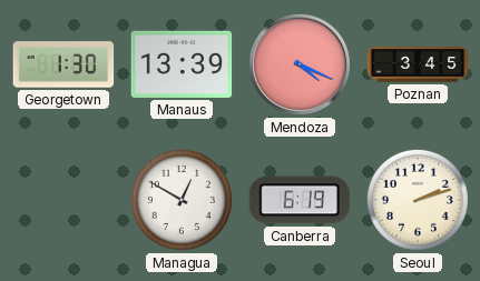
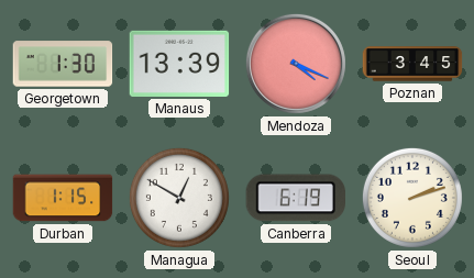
Durban: none -> 1:15 (63, 198)
